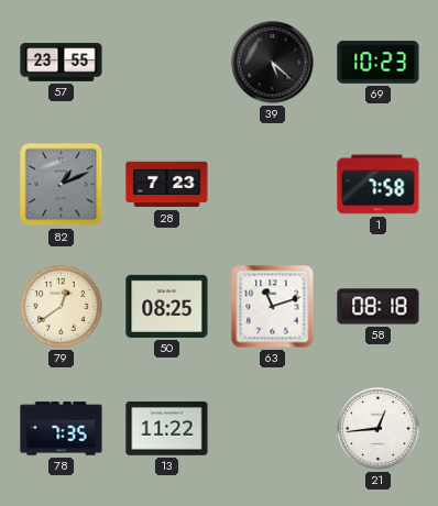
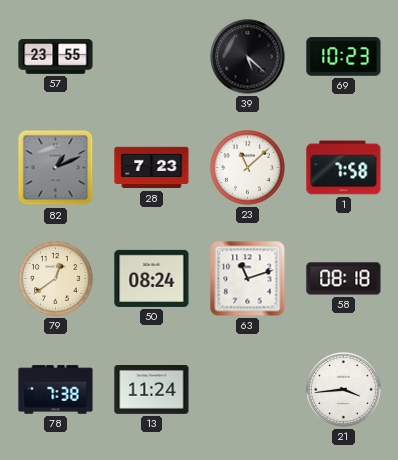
23: none -> 11:08 (248, 168)
50: 08:25 -> 08:24 (152, 278)
78: 7:35 -> 7:38 (56, 390)
13: 11:22 -> 11:24 (152, 390)
21: 12:44 -> 3:44 (344, 390)
